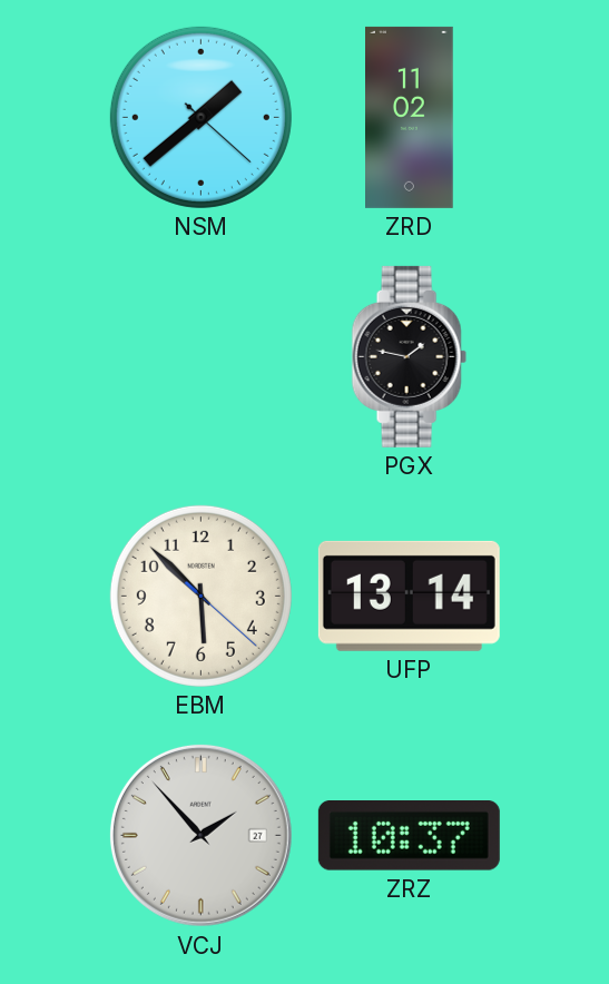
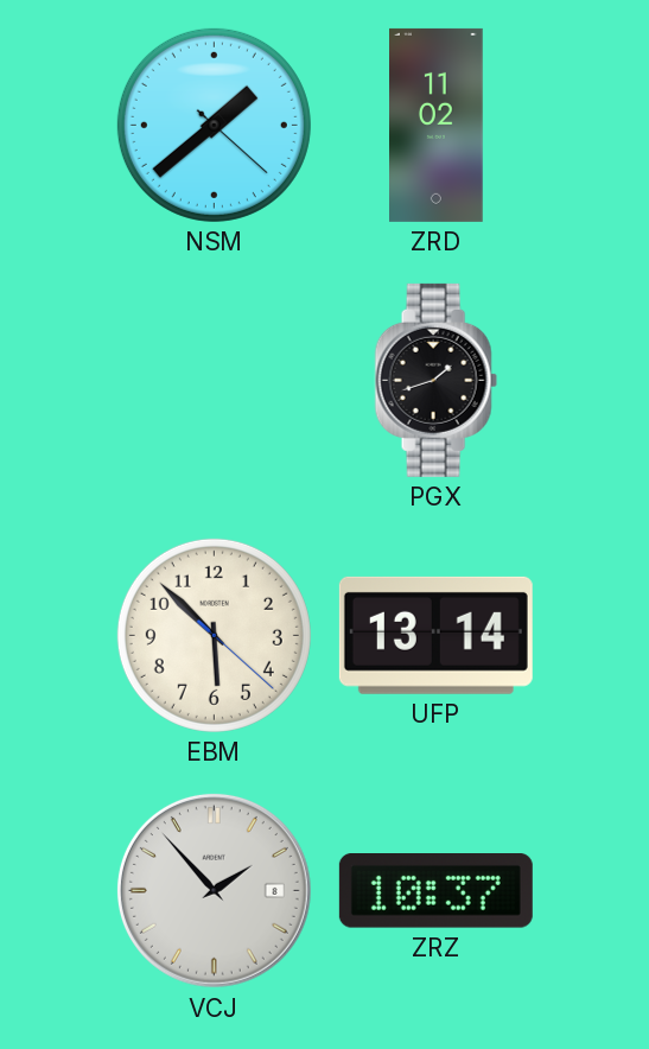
PGX: 1:47 -> 1:42 (435, 380)
VCJ date: 27 -> 8 (214, 890)
